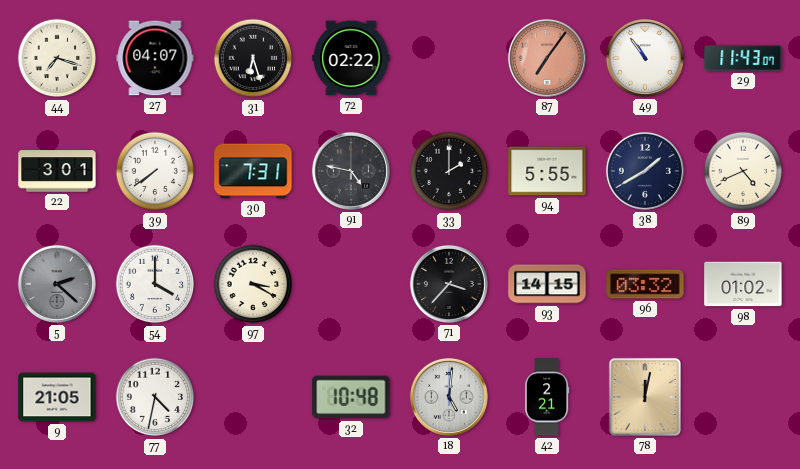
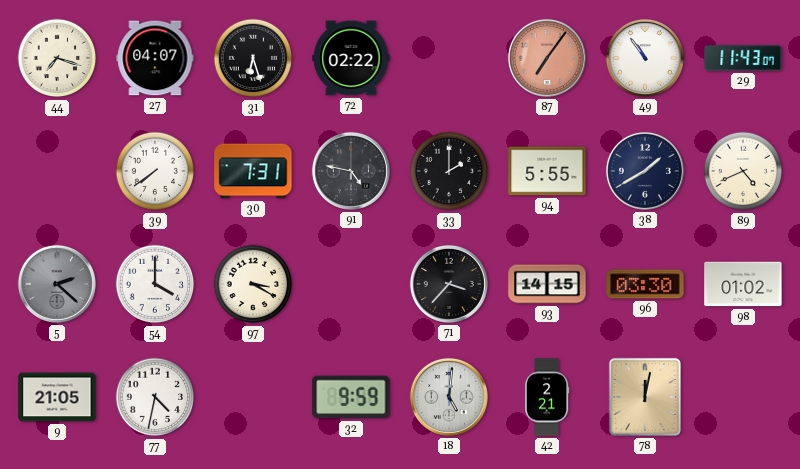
22: 3:01 -> none (57, 171)
96: 03:32 -> 03:30 (645, 284)
32: 10:48 -> 9:59 (351, 397)
